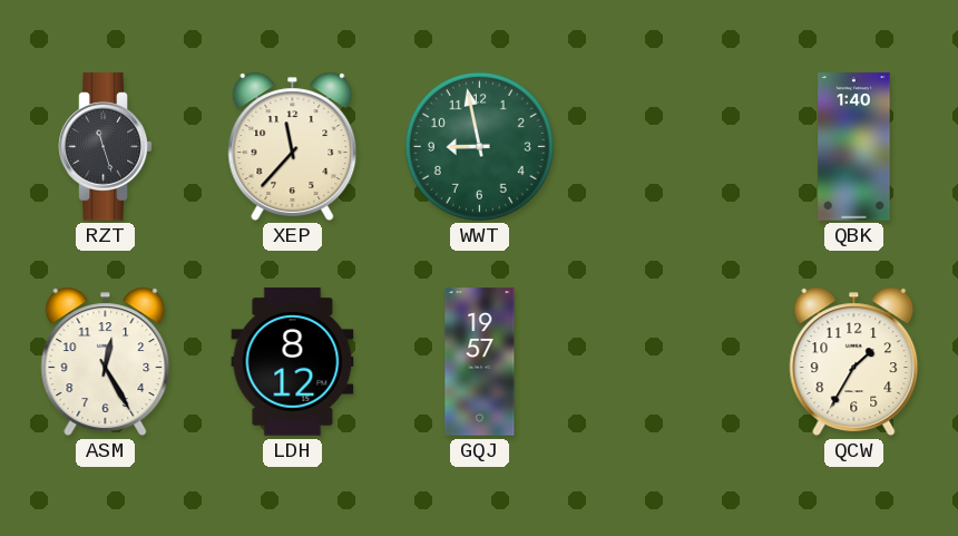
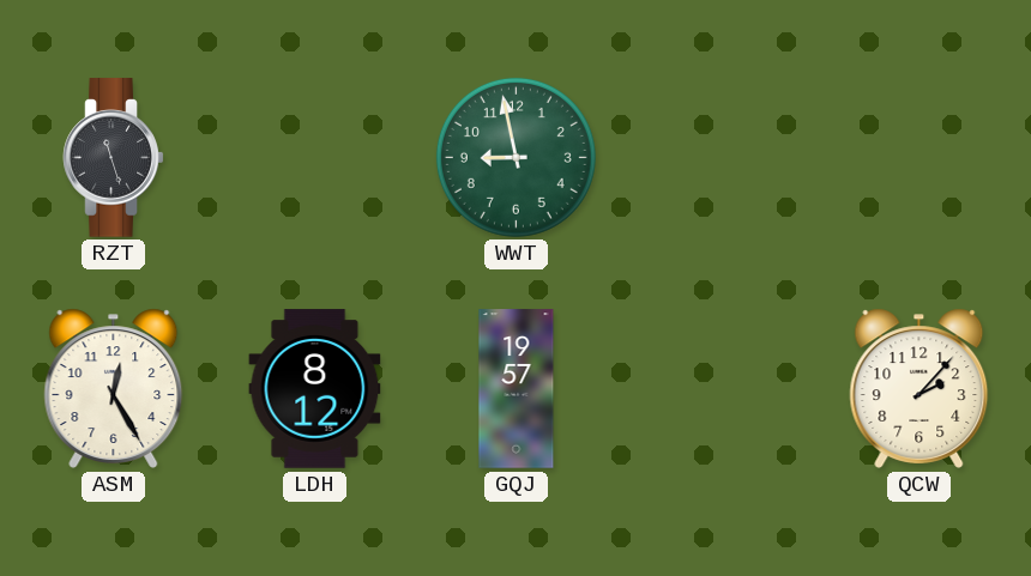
XEP: 11:37 -> none (293, 146)
QBK: 1:40 -> none (854, 147)
QCW: 1:35 -> 2:07 (920, 388)
